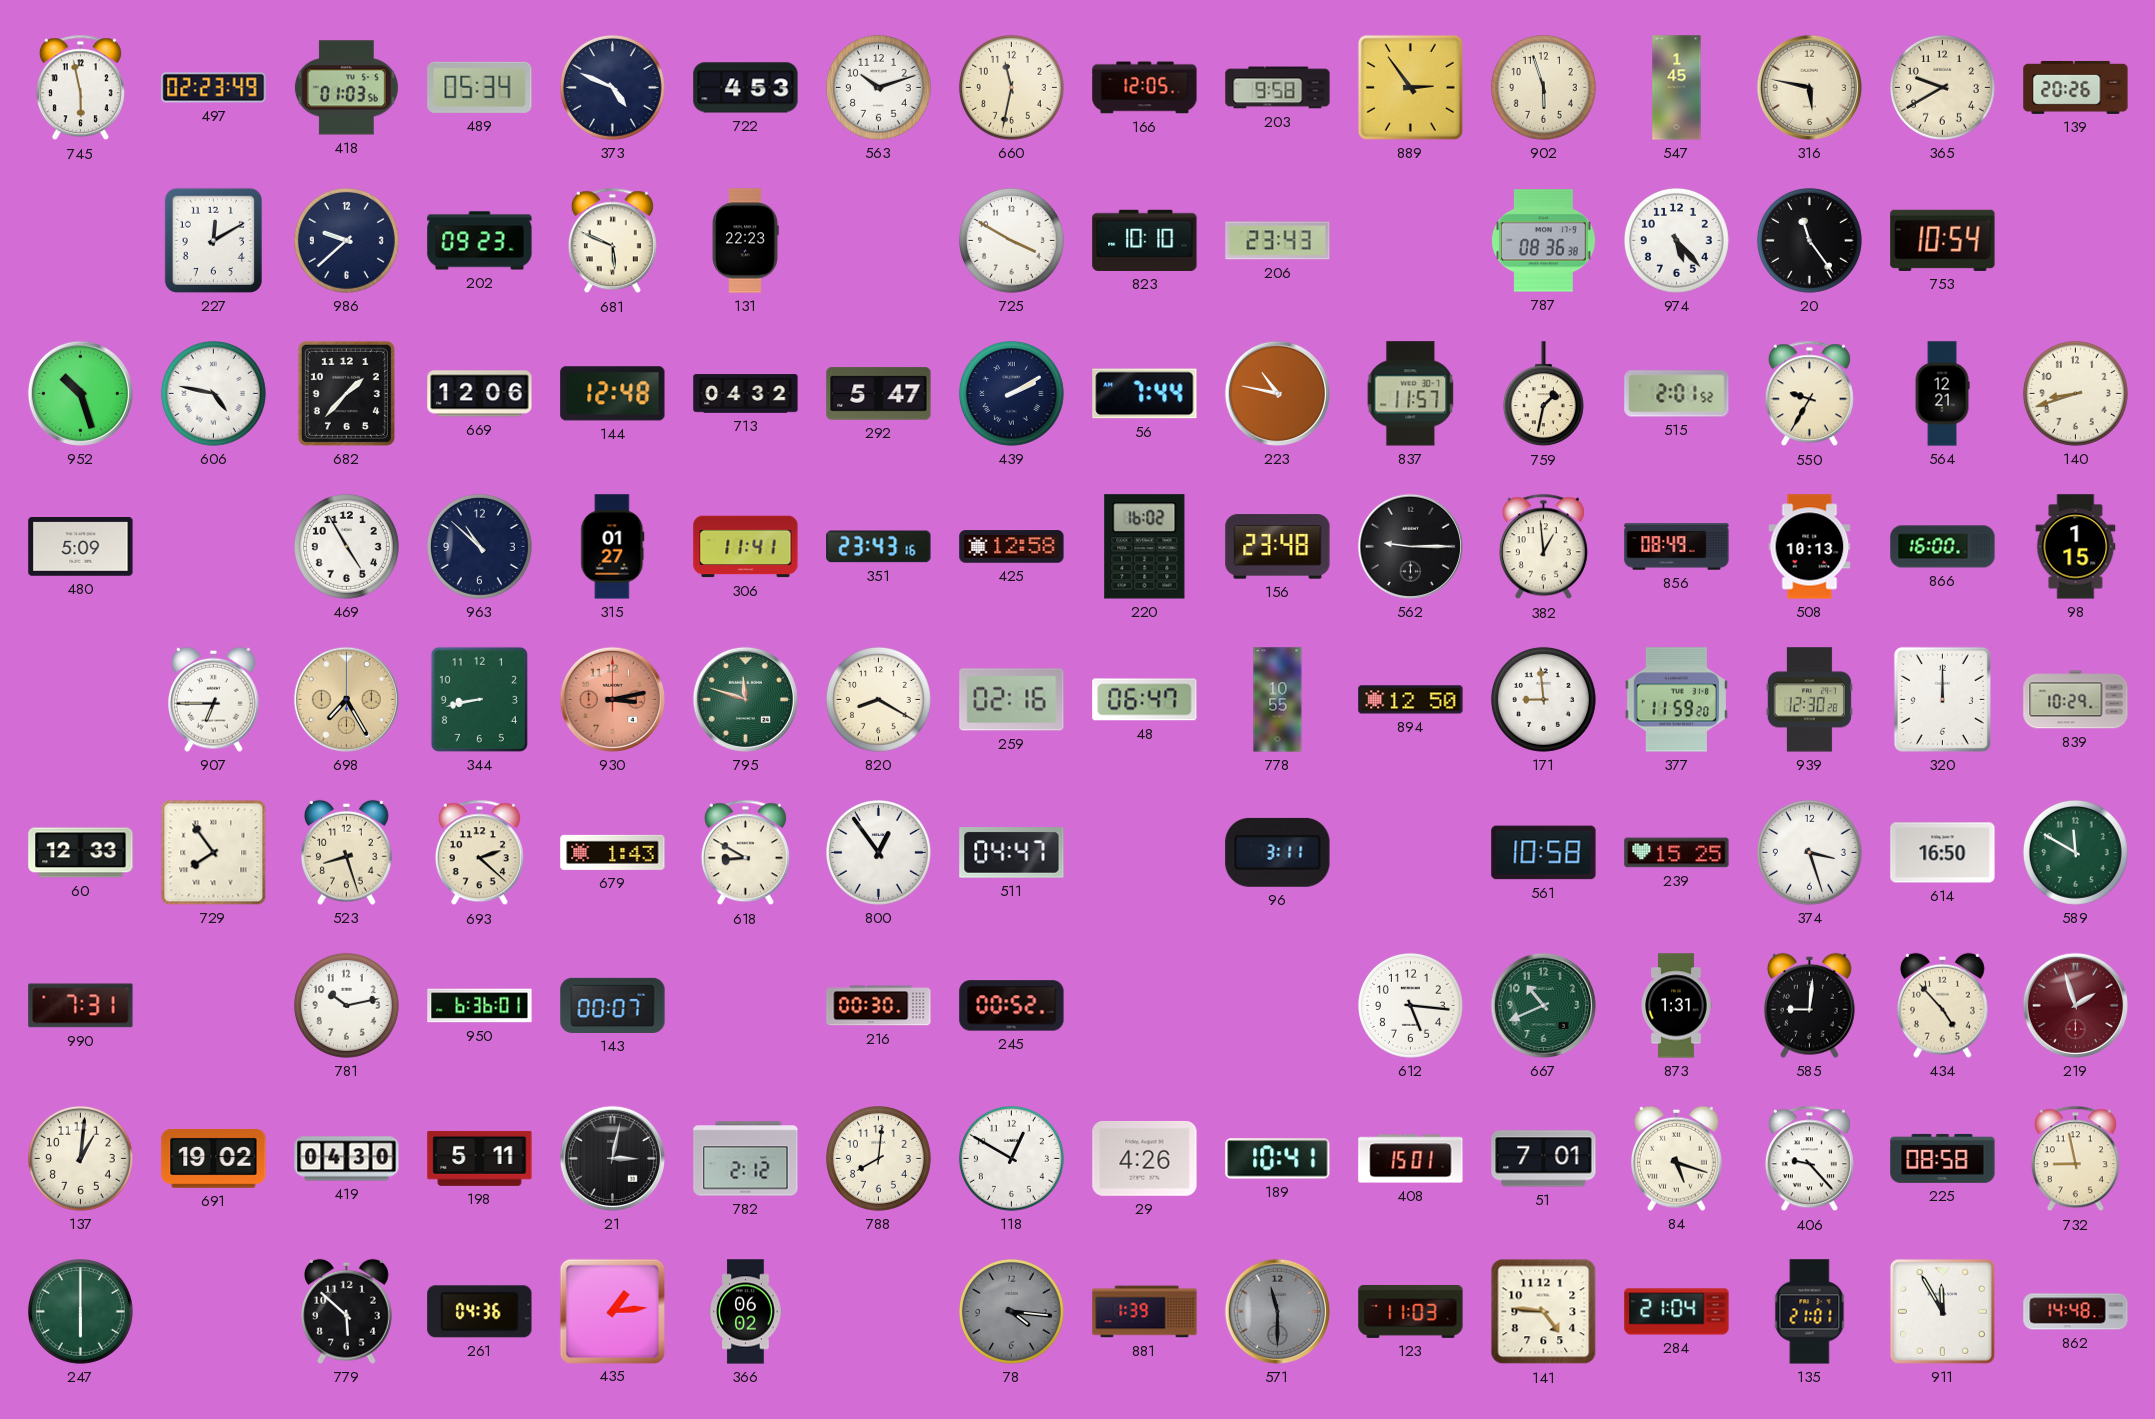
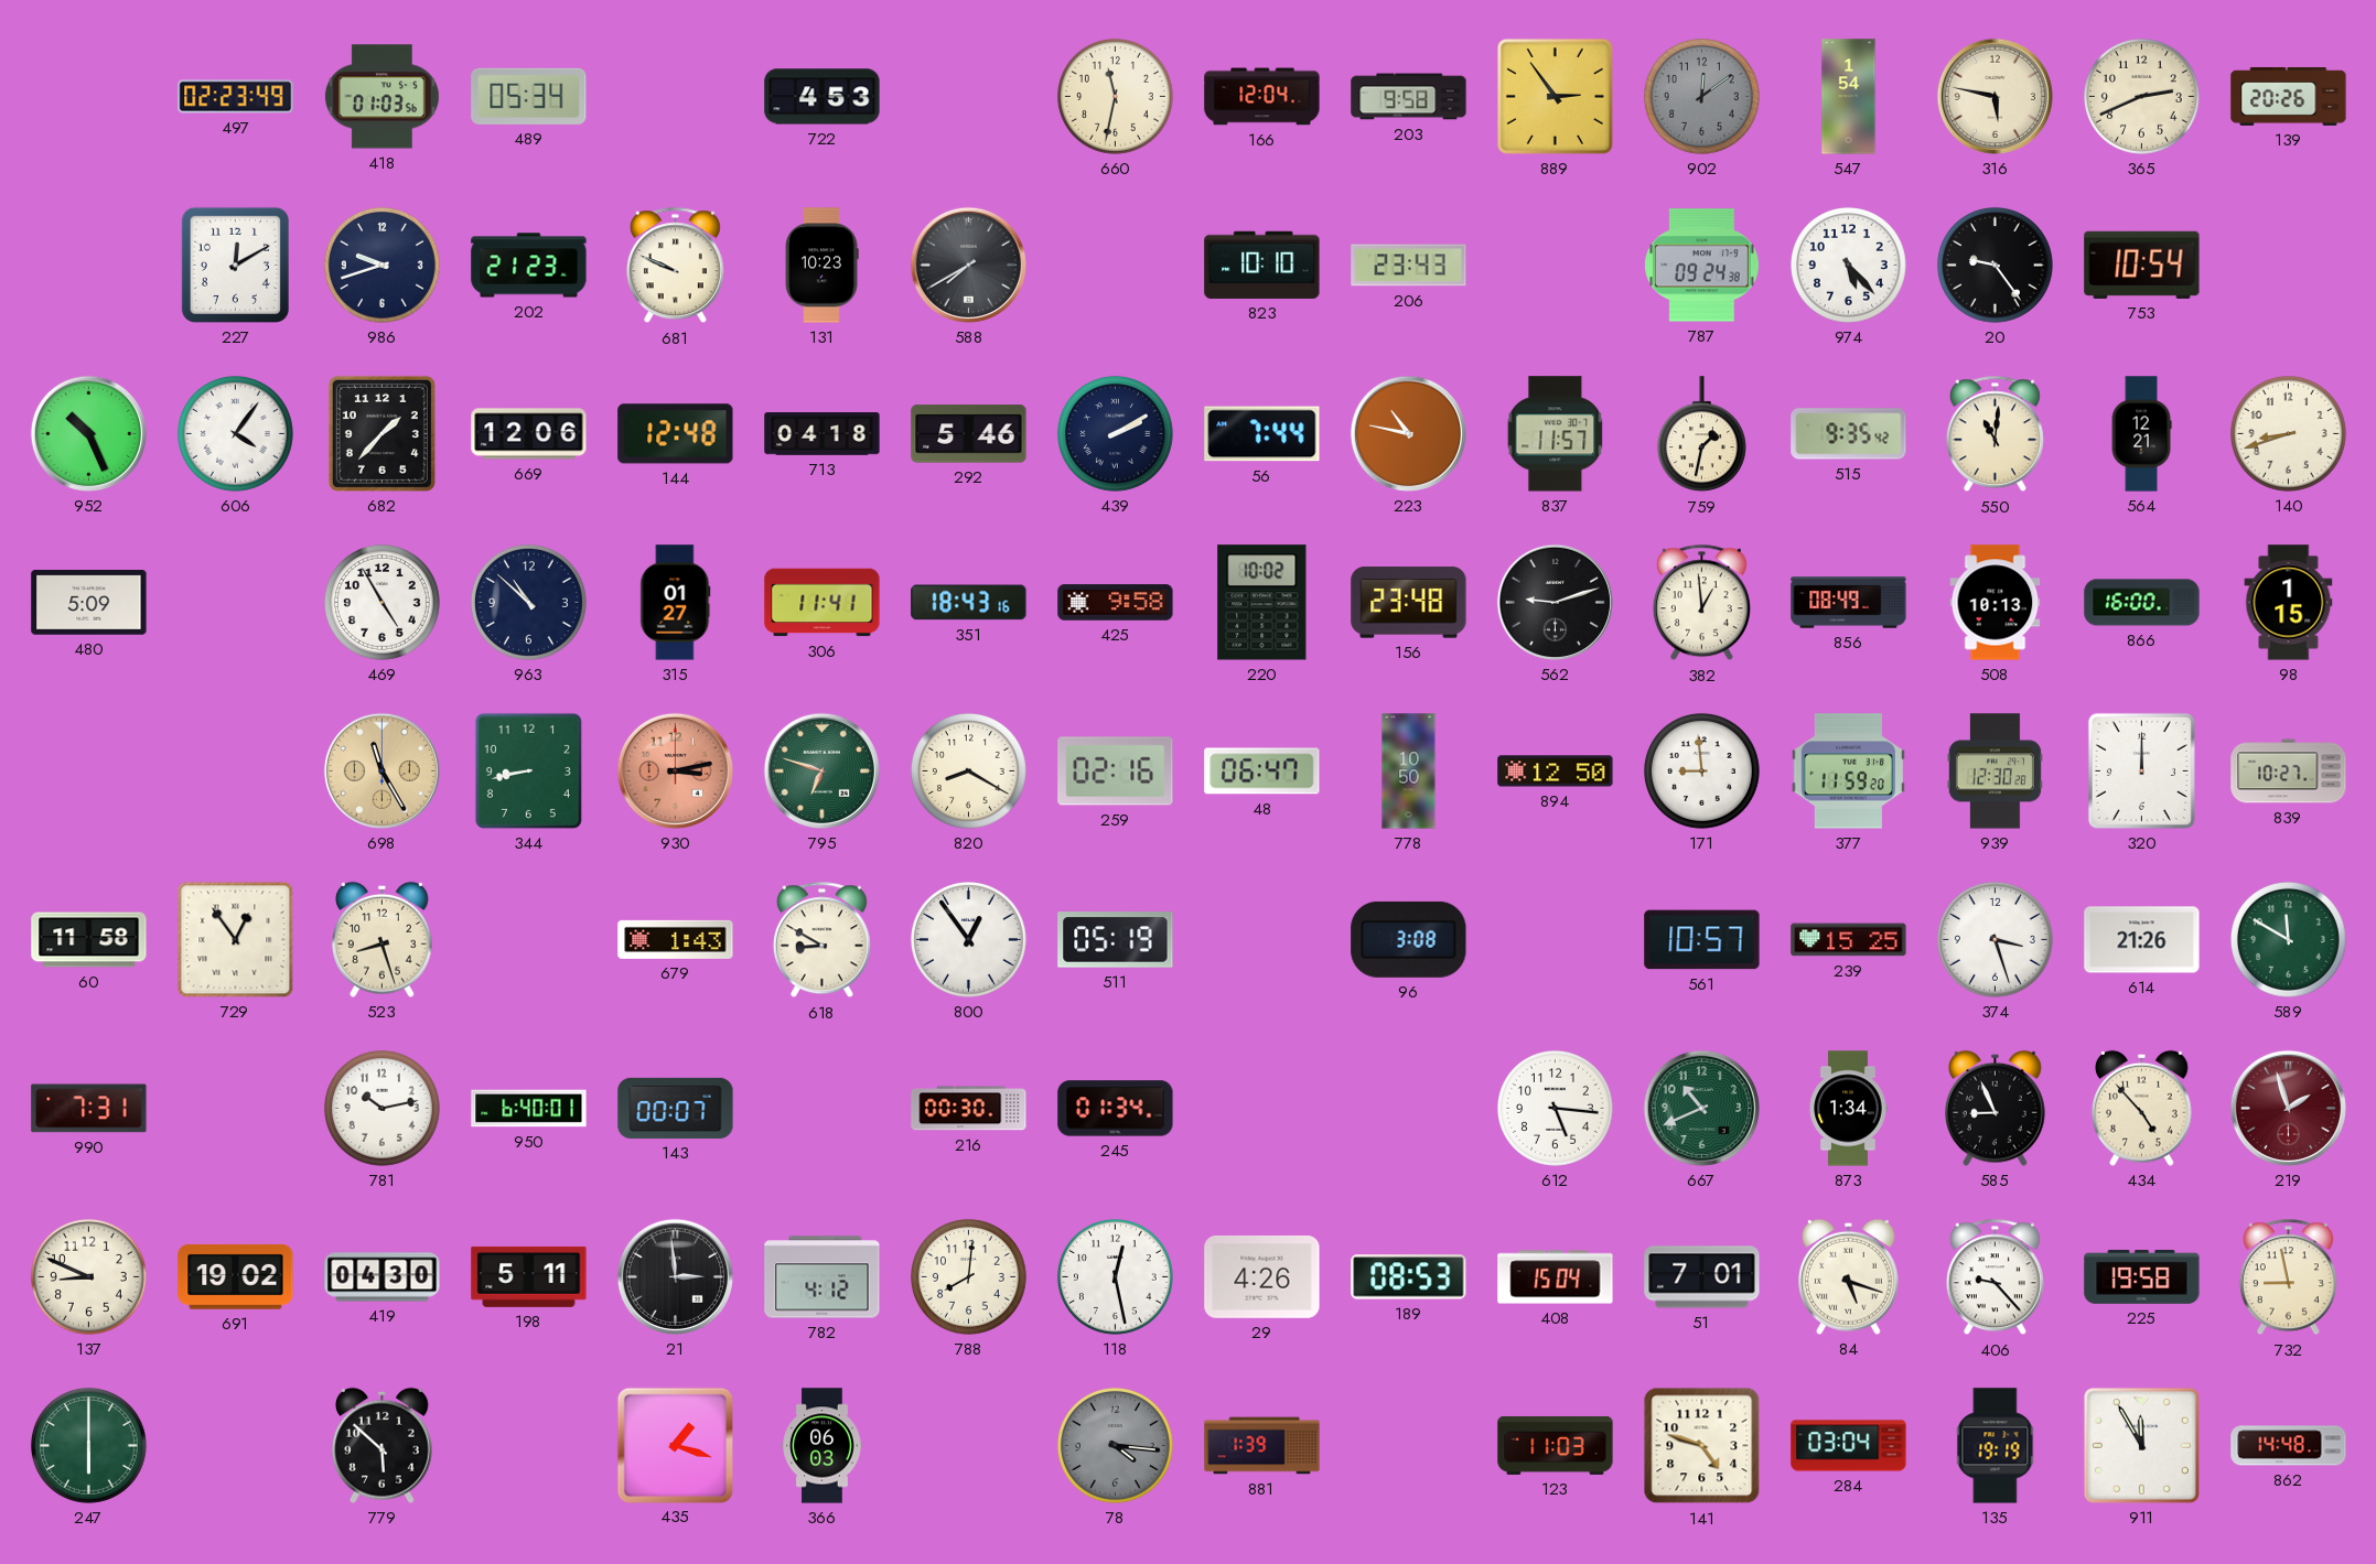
745: 5:58 -> none (80, 88)
373: 4:49 -> none (612, 87)
563: 10:12 -> none (878, 87)
166: 12:05 -> 12:04 (1262, 97)
902: 5:57 -> 12:09 (1701, 96)
902 dial: cream -> grey (1701, 96)
547: 1:45 -> 1:54 (1849, 97)
365: 9:40 -> 2:41 (2141, 96)
986: 9:38 -> 9:42 (381, 265)
202: 09:23 -> 21:23 (529, 266)
681: 5:49 -> 9:49 (675, 266)
131: 22:23 -> 10:23 (821, 266)
588: none -> 7:40 (968, 265)
725: 3:50 -> none (1011, 240)
787: 08:36 -> 09:24 (1702, 266)
20: 11:24 -> 9:24 (1995, 265)
952: 10:27 -> 10:26 (88, 433)
606: 4:47 -> 4:06 (235, 433)
713: 04:32 -> 04:18 (823, 434)
292: 5:47 -> 5:46 (969, 434)
515: 2:01 -> 9:35 (1849, 434)
550: 9:35 -> 11:01 (1995, 434)
351: 23:43 -> 18:43 (969, 603)
425: 12:58 -> 9:58 (1116, 603)
220: 16:02 -> 10:02 (1262, 603)
562: 9:15 -> 9:12 (1555, 602)
907: 6:45 -> none (214, 699)
698: 7:25 -> 11:25 (381, 770)
795: 11:48 -> 6:48 (821, 770)
778: 10:55 -> 10:50 (1409, 772)
839: 10:29 -> 10:27 (2289, 772)
60: 12:33 -> 11:58 (89, 940)
729: 7:54 -> 12:54 (236, 940)
693: 2:22 -> none (479, 853)
511: 04:47 -> 05:19 (1116, 940)
96: 3:11 -> 3:08 (1409, 939)
561: 10:58 -> 10:57 (1702, 940)
614: 16:50 -> 21:26 (2142, 940)
950: 6:36 -> 6:40 (529, 1109)
245: 00:52 -> 01:34 (1116, 1109)
873: 1:31 -> 1:34 (1848, 1109)
585: 9:01 -> 8:56 (1996, 1108)
137: 1:01 -> 8:49 (88, 1276)
21: 3:02 -> 2:59 (675, 1276)
782: 2:12 -> 4:12 (823, 1277)
118: 12:50 -> 12:28 (1115, 1276)
189: 10:41 -> 08:53 (1409, 1277)
408: 15:01 -> 15:04 (1556, 1277)
225: 08:58 -> 19:58 (2142, 1276)
261: 04:36 -> none (480, 1312)
435: 1:14 -> 1:18 (675, 1445)
366: 06:02 -> 06:03 (823, 1446)
571: 11:30 -> none (1277, 1311)
141: 4:46 -> 4:48 (1702, 1446)
284: 21:04 -> 03:04 (1849, 1446)
135: 21:01 -> 19:19 (1996, 1446)
